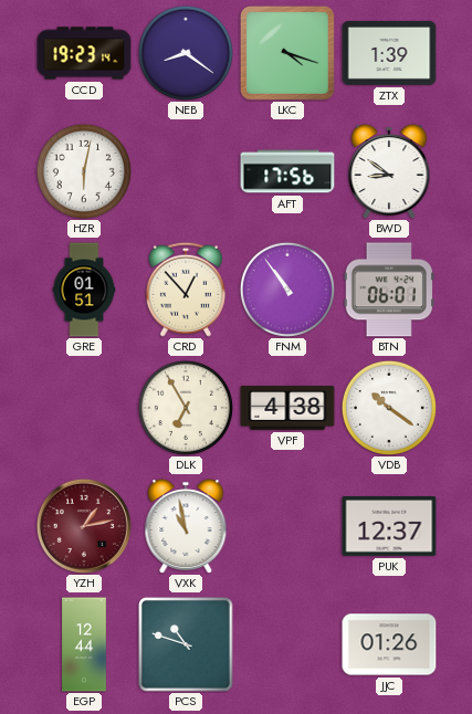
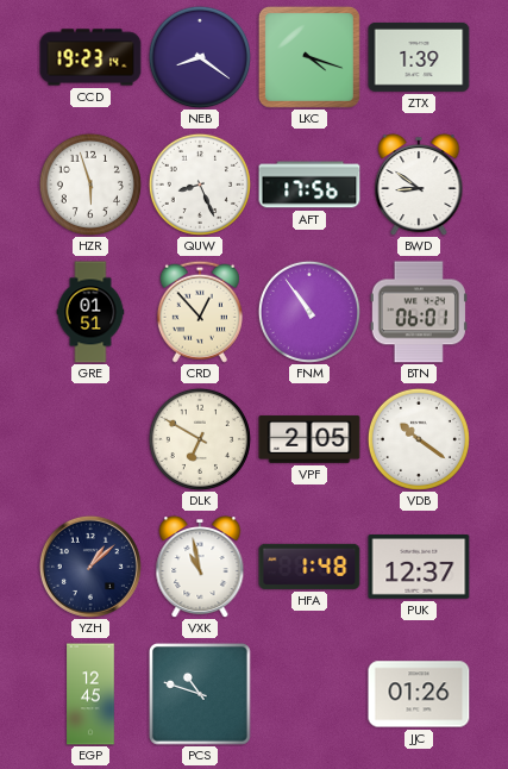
HZR: 6:02 -> 5:57 (90, 185)
QUW: none -> 8:26 (200, 185)
DLK: 6:55 -> 6:50 (200, 439)
VPF: 4:38 -> 2:05 (309, 439)
YZH: 1:13 -> 1:08 (90, 567)
YZH dial: burgundy -> navy (90, 567)
HFA: none -> 1:48 (309, 567)
EGP: 12:44 -> 12:45 (90, 694)
